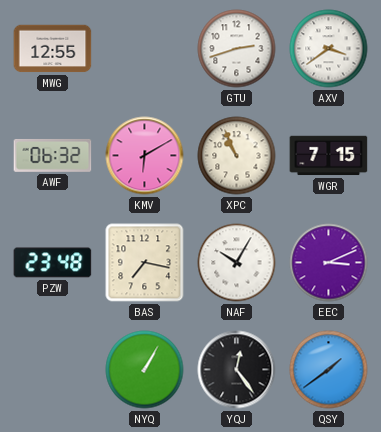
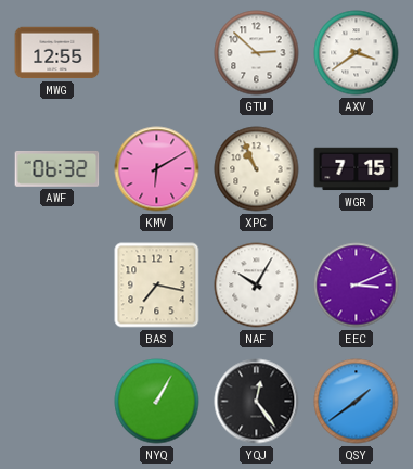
GTU: 2:42 -> 2:52 (257, 53)
PZW: 23:48 -> none (53, 263)
